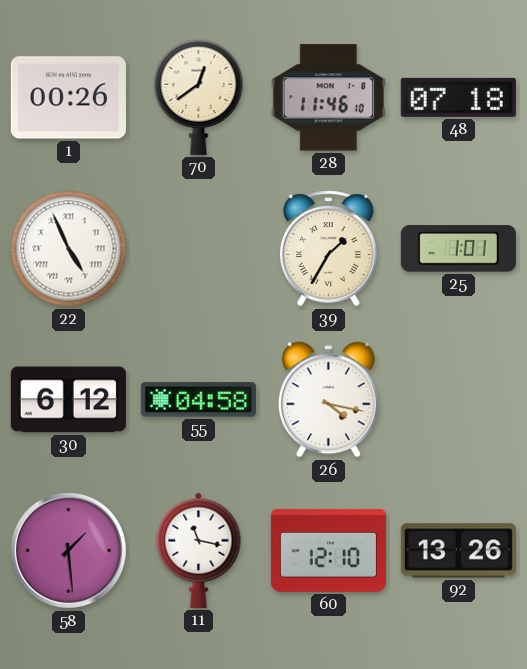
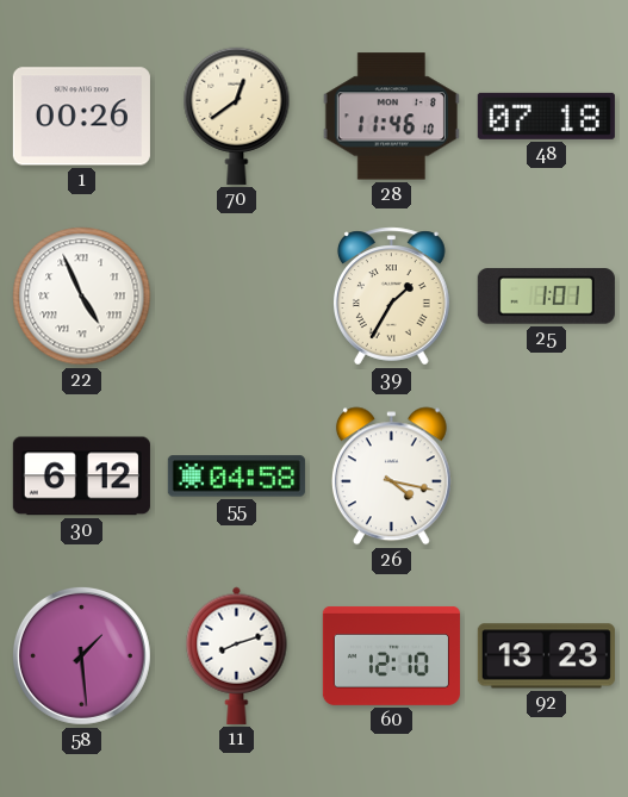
11: 11:17 -> 8:12 (237, 655)
92: 13:26 -> 13:23 (546, 656)
